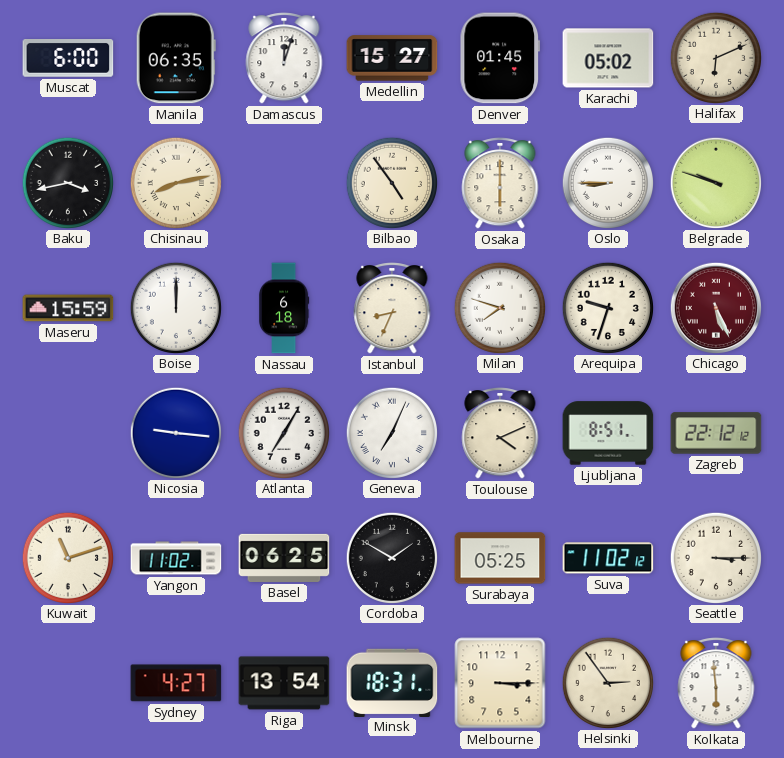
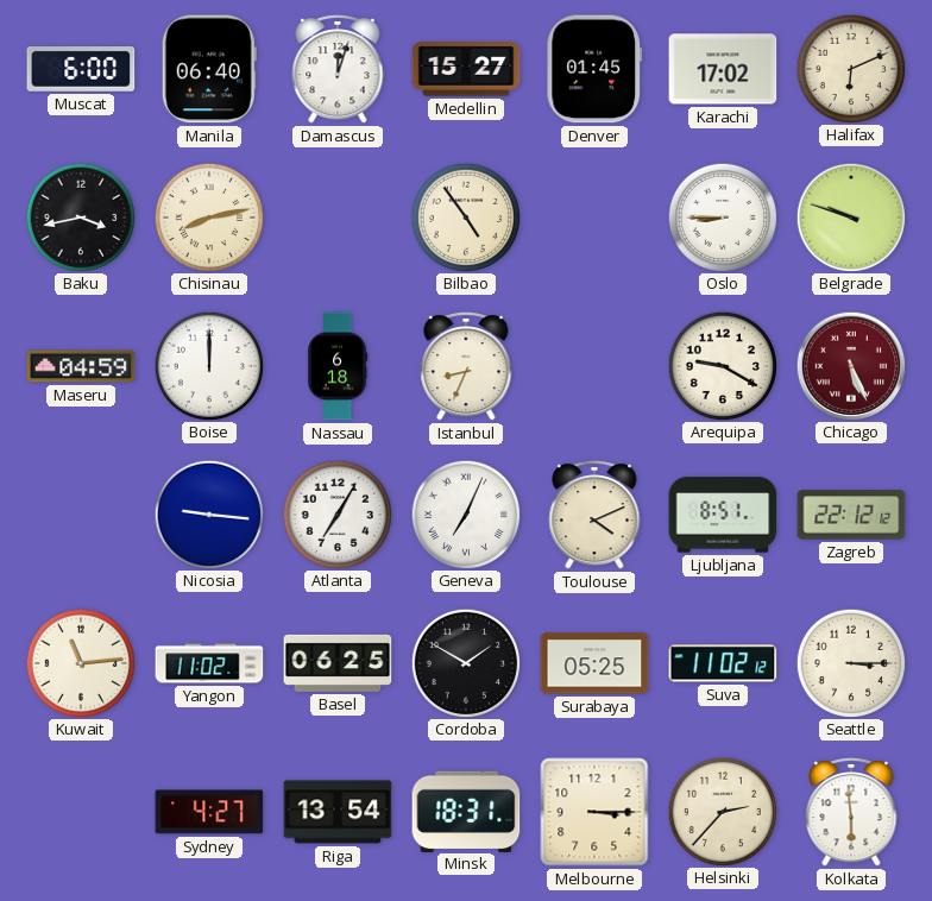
Manila: 06:35 -> 06:40 (209, 69)
Karachi: 05:02 -> 17:02 (723, 69)
Osaka: 6:00 -> none (500, 184)
Maseru: 15:59 -> 04:59 (81, 366)
Milan: 7:48 -> none (499, 307)
Arequipa: 9:33 -> 9:20 (722, 365)
Kuwait: 11:12 -> 11:14 (80, 662)
Helsinki: 2:54 -> 2:37 (722, 811)
